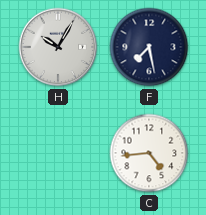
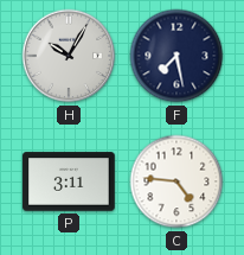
P: none -> 3:11 (69, 181)
C: 4:44 -> 4:46 (176, 181)
